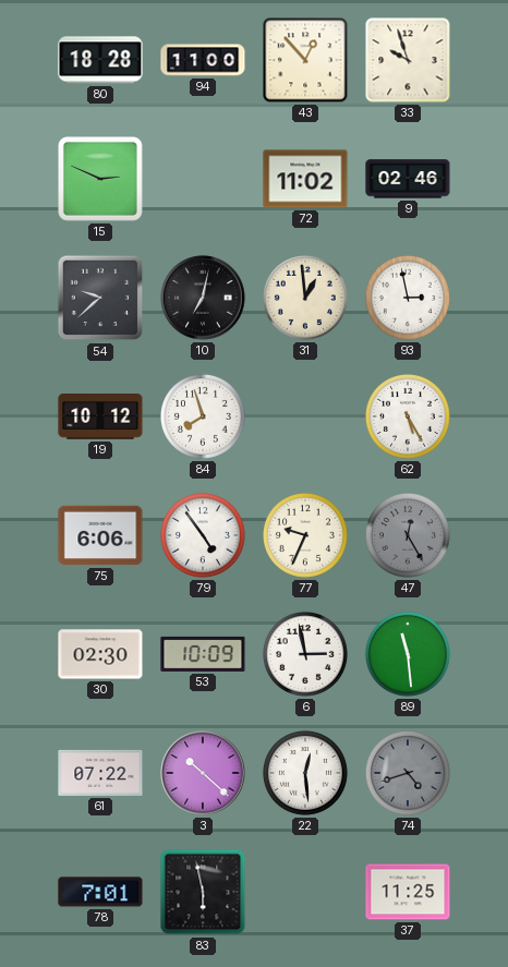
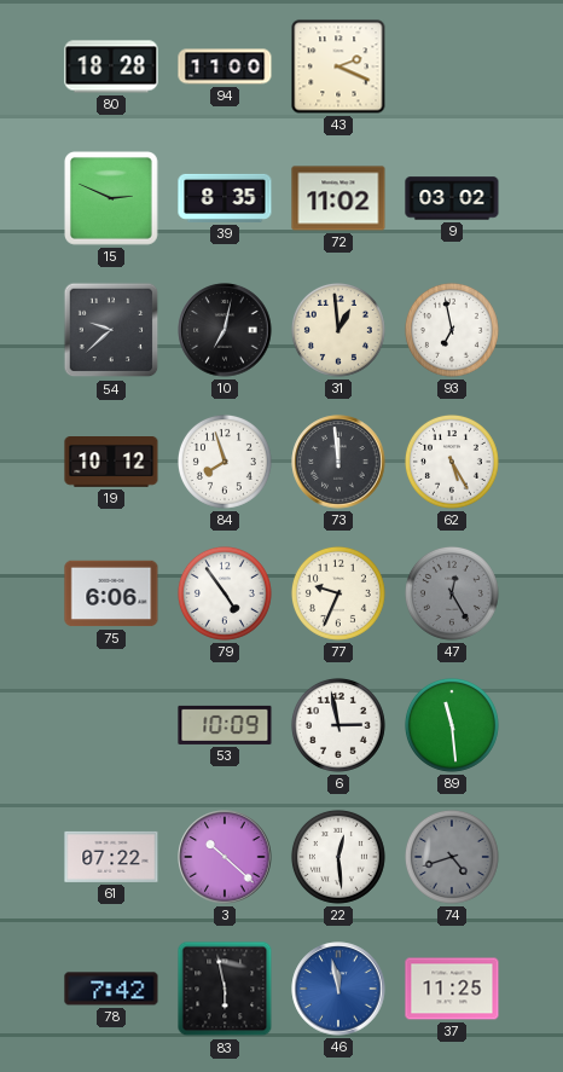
43: 12:53 -> 2:19 (338, 66)
33: 9:57 -> none (408, 60)
39: none -> 8:35 (225, 198)
9: 02:46 -> 03:02 (452, 198)
93: 2:58 -> 6:58 (452, 330)
73: none -> 11:59 (338, 462)
30: 02:30 -> none (100, 654)
78: 7:01 -> 7:42 (111, 989)
46: none -> 11:58 (338, 989)
